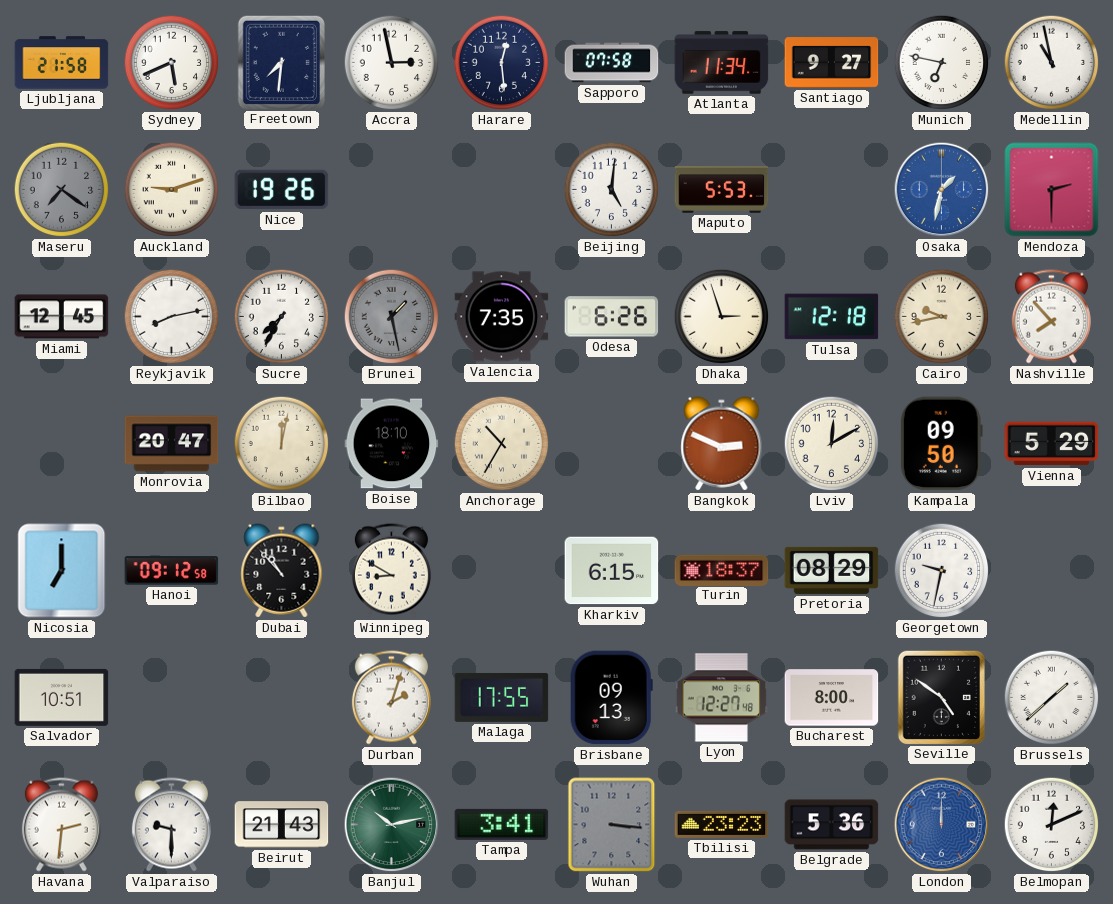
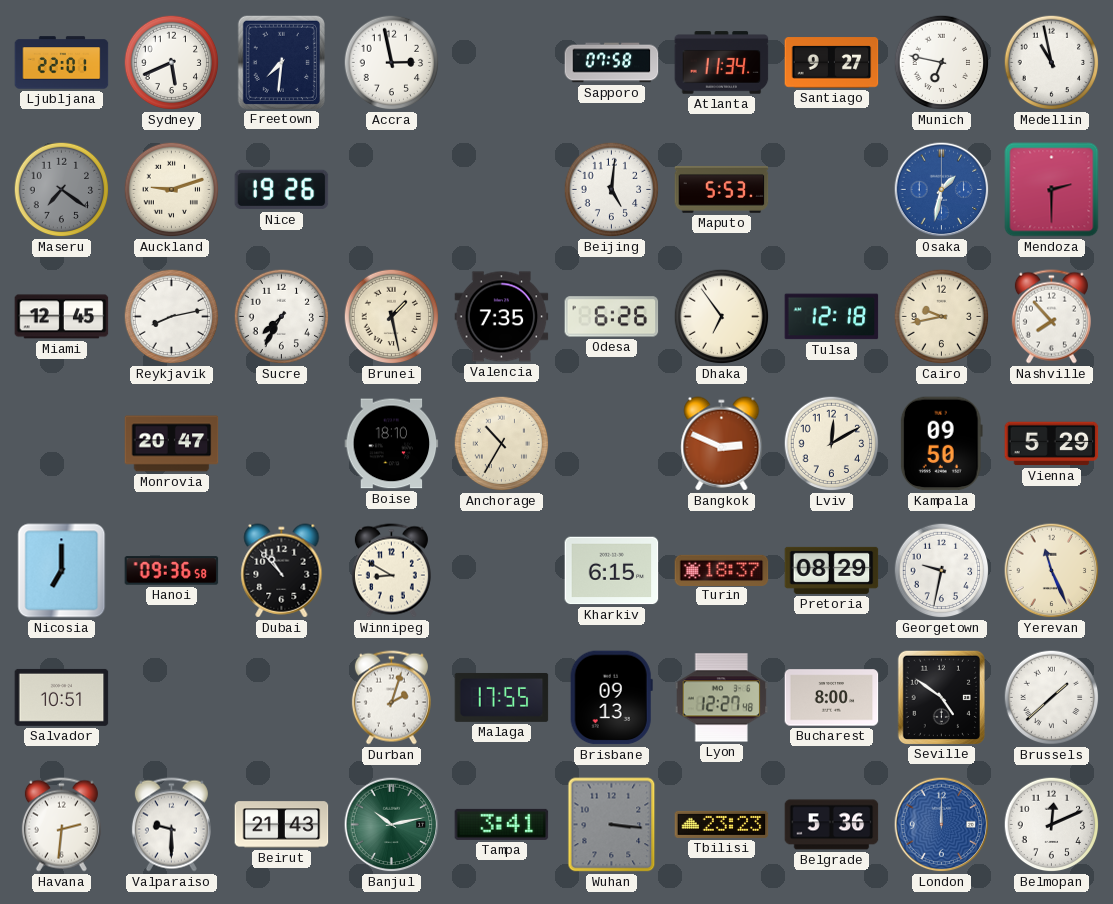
Ljubljana: 21:58 -> 22:01 (62, 63)
Harare: 12:29 -> none (502, 63)
Brunei dial: grey -> cream (392, 317)
Dhaka: 2:57 -> 6:54 (722, 317)
Bilbao: 12:02 -> none (282, 444)
Hanoi: 09:12 -> 09:36 (172, 571)
Yerevan: none -> 11:26 (1052, 571)
